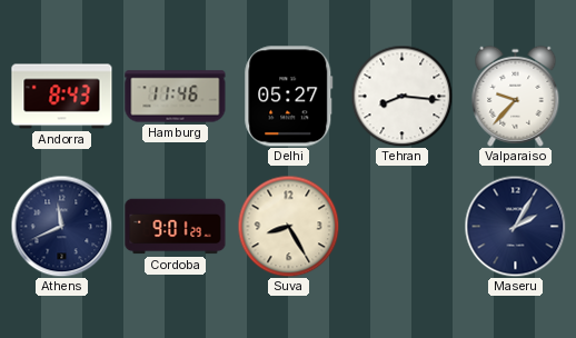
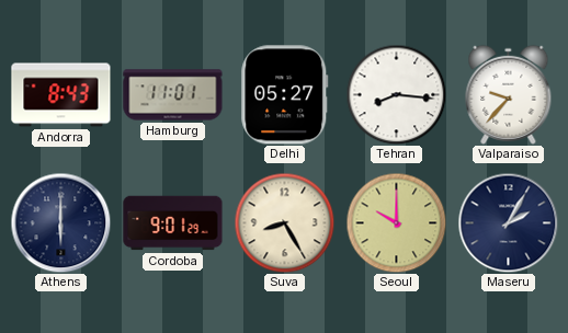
Hamburg: 11:46 -> 11:01 (173, 95)
Athens: 11:41 -> 6:00 (60, 222)
Seoul: none -> 10:00 (396, 222)
